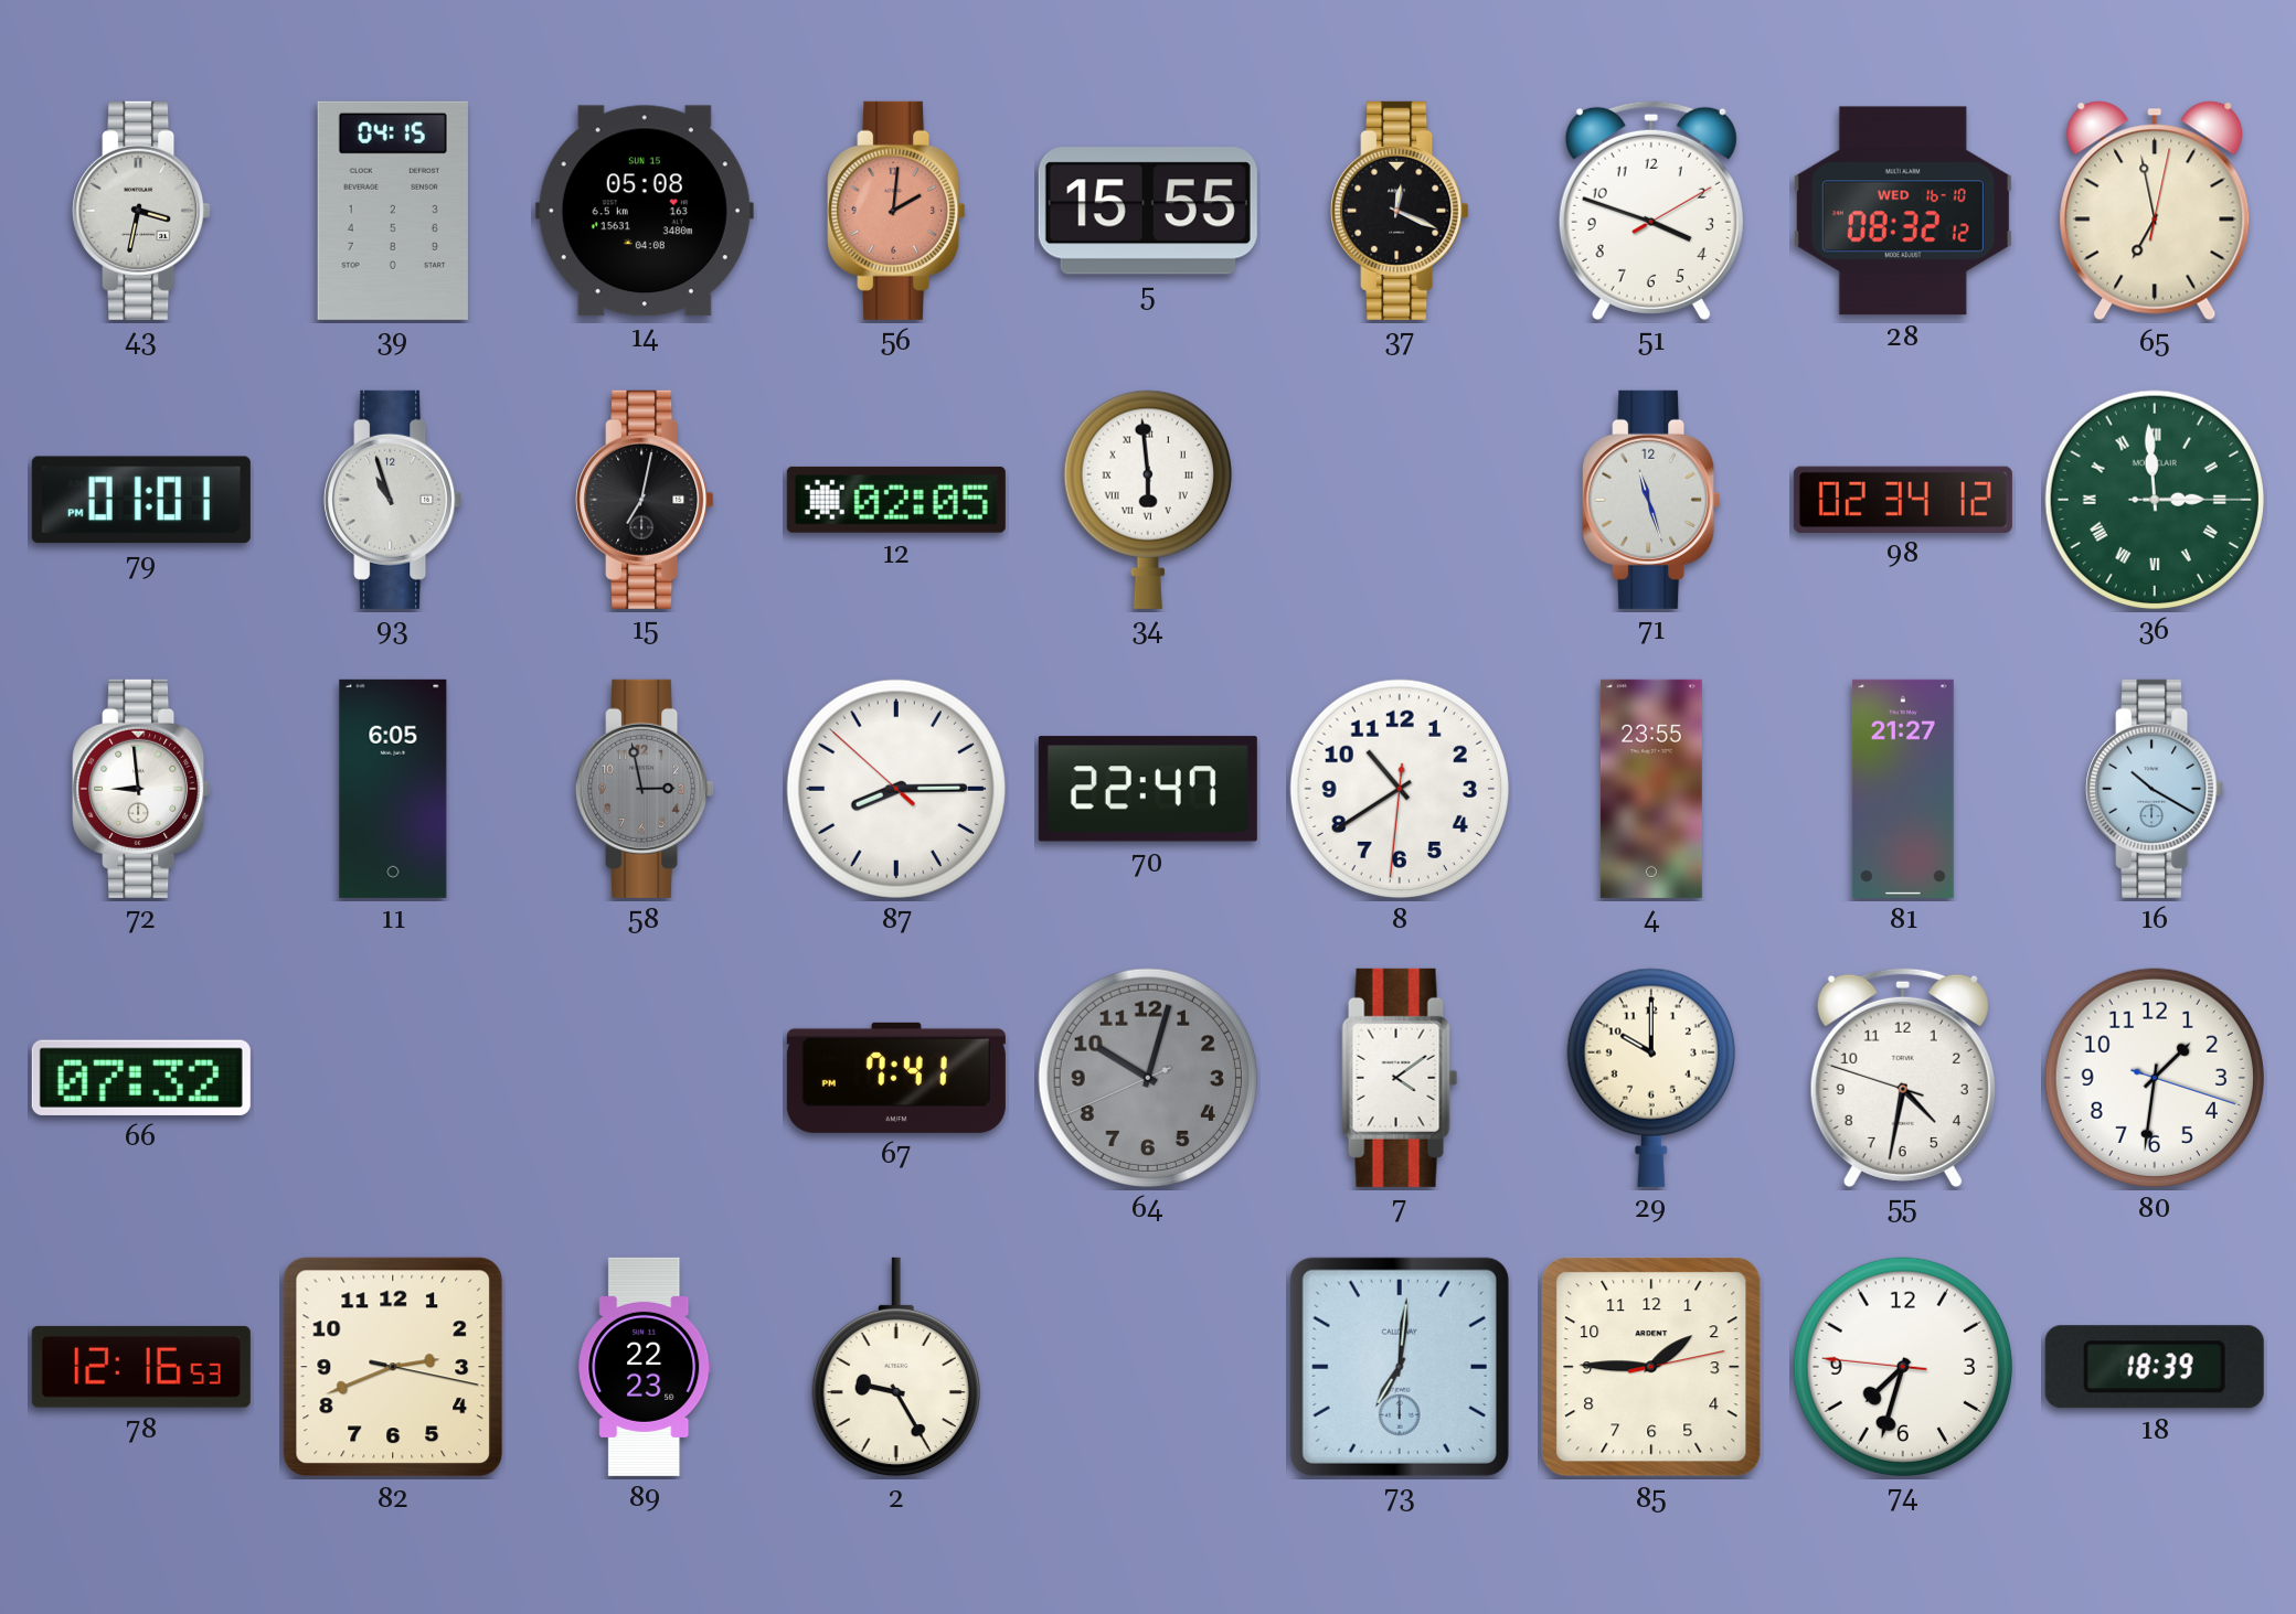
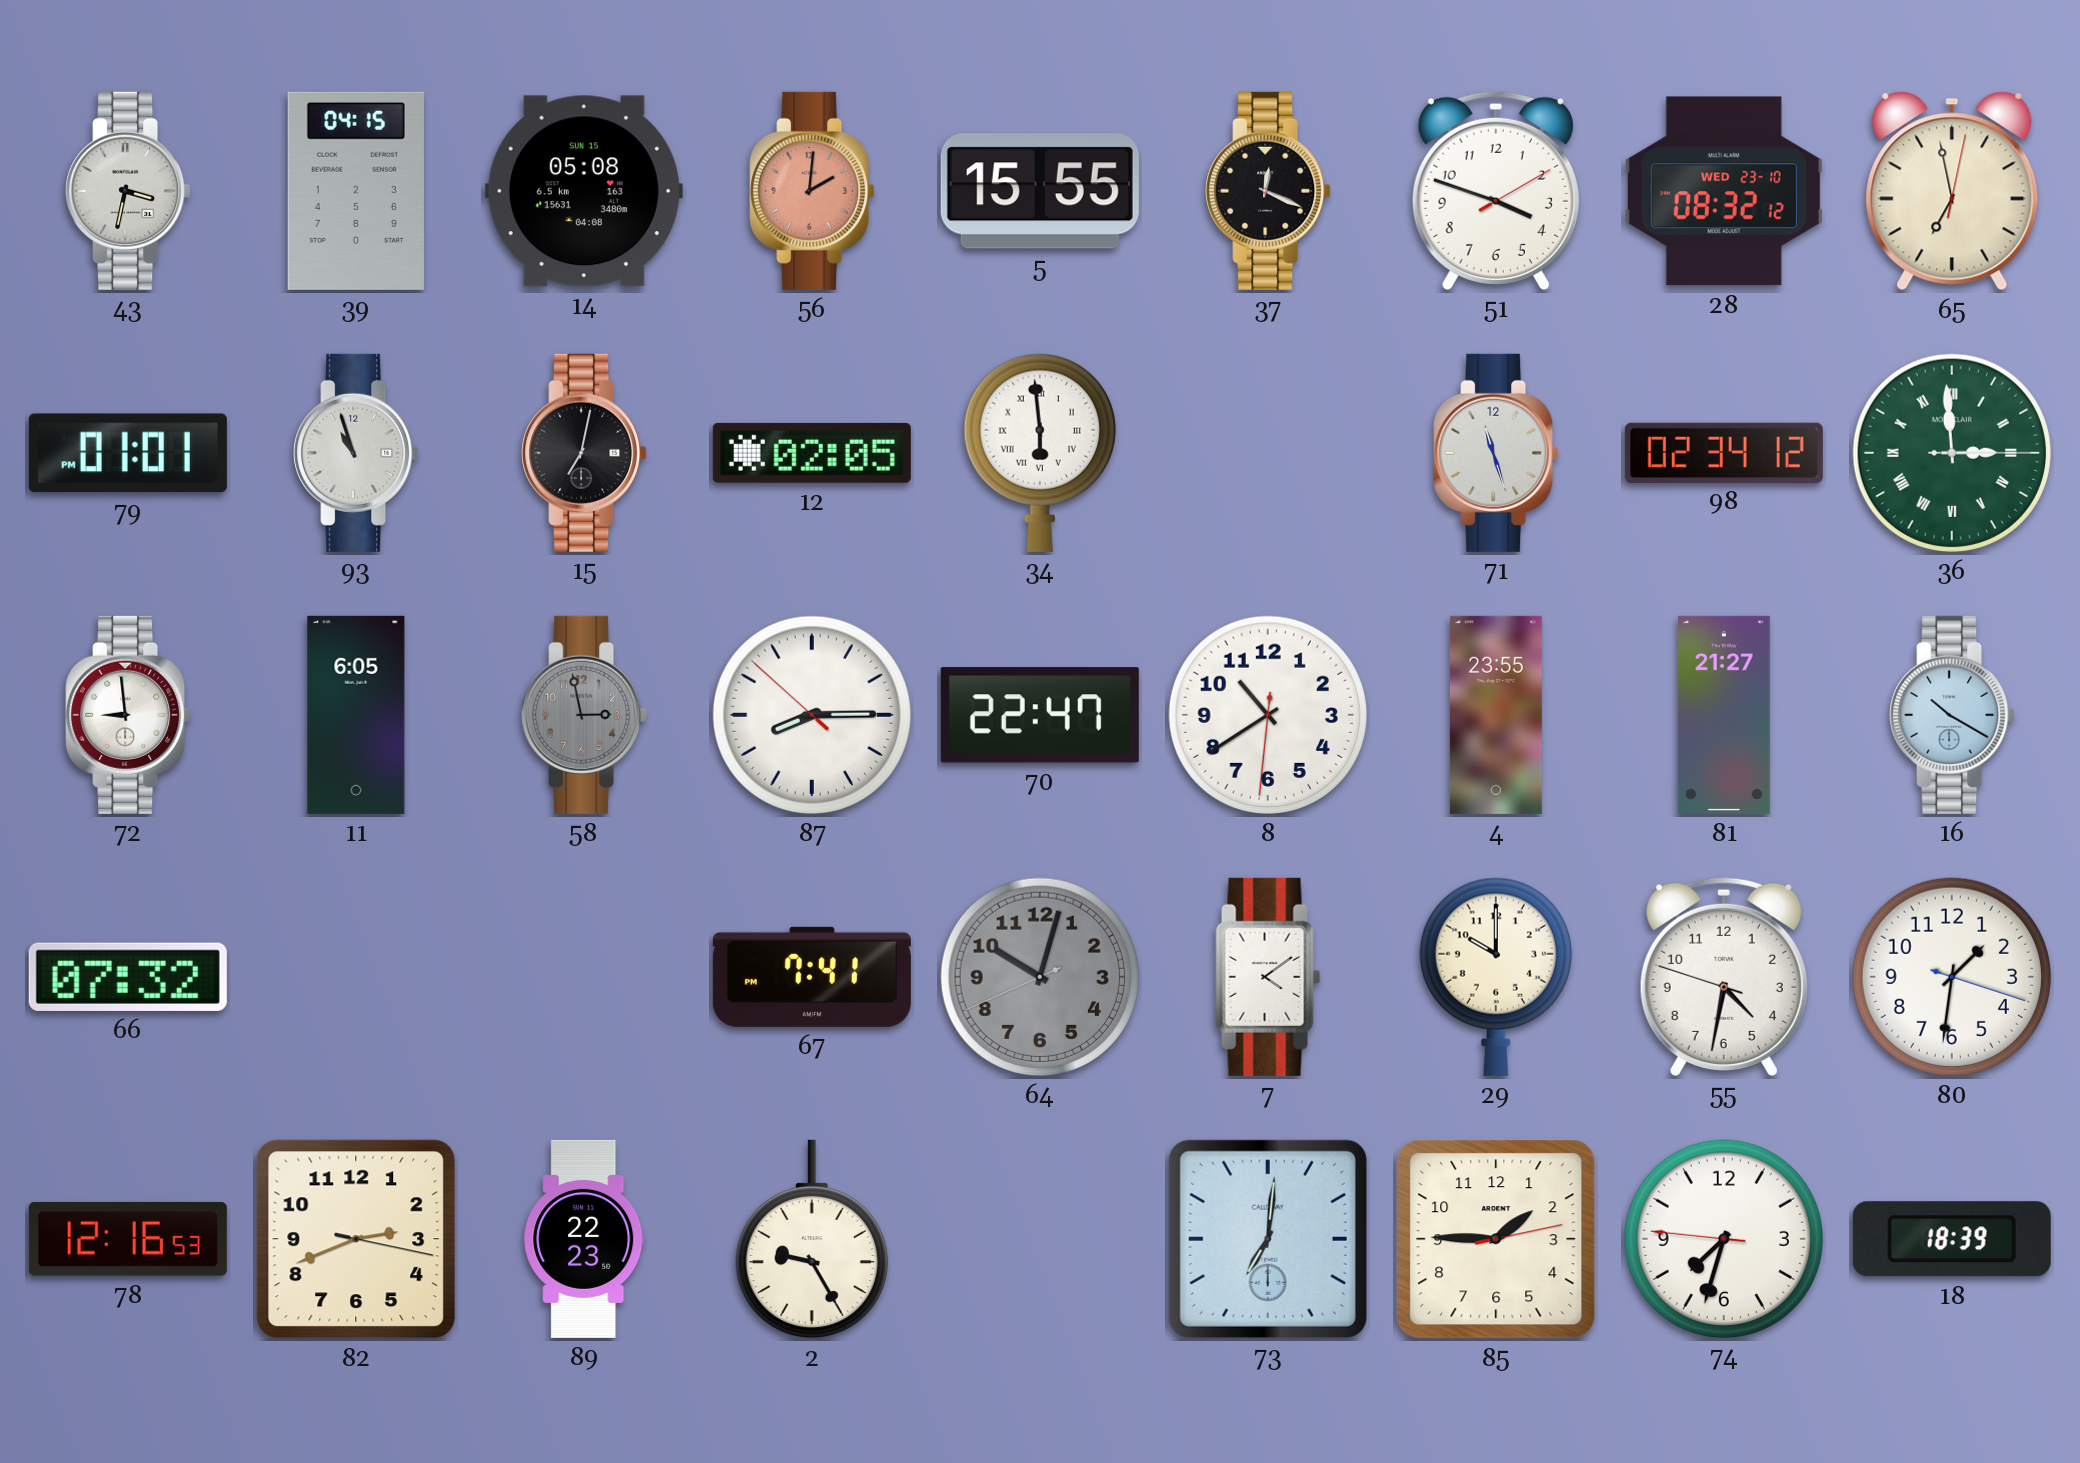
28 date: WED 16-10 -> WED 23-10 (1724, 191)
